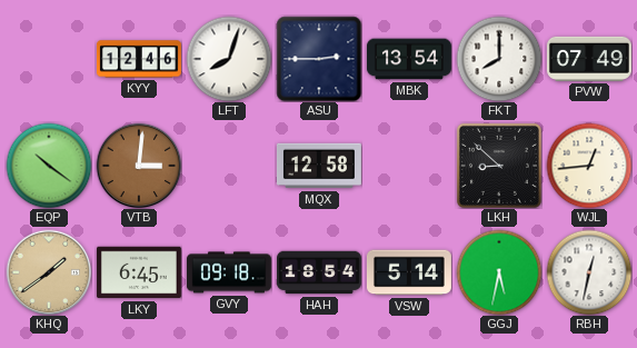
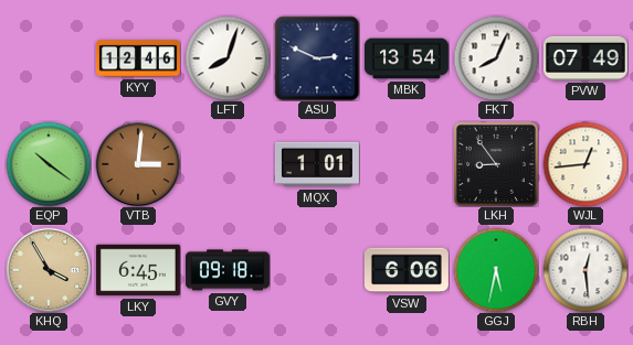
ASU: 2:45 -> 2:49 (317, 58)
FKT: 8:00 -> 8:04 (496, 58)
MQX: 12:58 -> 1:01 (317, 164)
LKH: 8:52 -> 8:54 (496, 164)
KHQ: 1:39 -> 3:55 (49, 270)
HAH: 18:54 -> none (320, 272)
VSW: 5:14 -> 6:06 (407, 270)
RBH: 12:32 -> 12:29 (585, 270)
